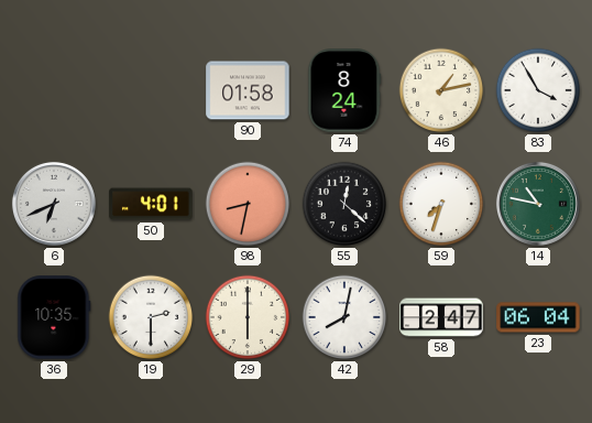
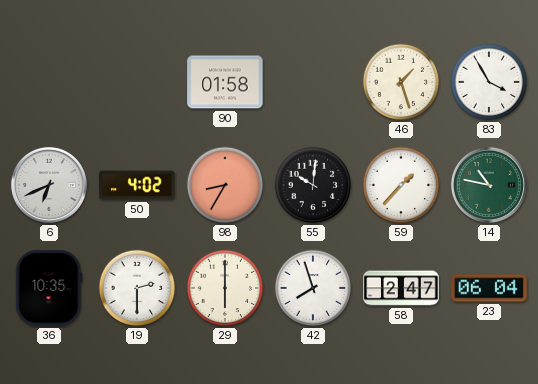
74: 8:24 -> none (344, 90)
46: 1:13 -> 1:27 (401, 82)
50: 4:01 -> 4:02 (137, 185)
98: 8:32 -> 8:35 (225, 185)
55: 12:22 -> 10:01 (313, 185)
59: 7:33 -> 1:37 (401, 185)
42: 8:02 -> 7:57 (313, 288)
